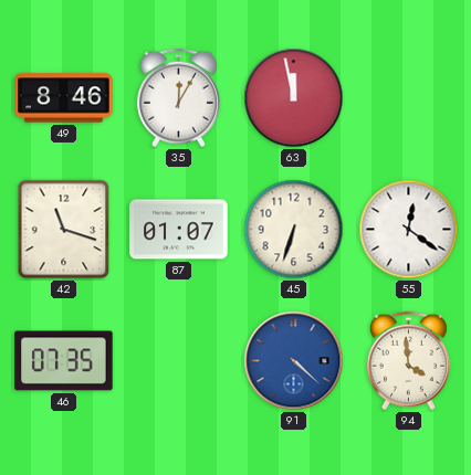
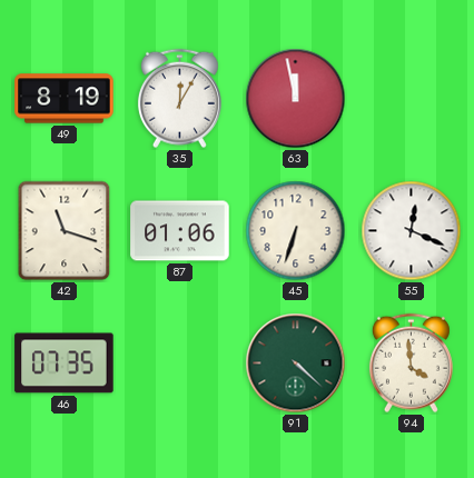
49: 8:46 -> 8:19 (65, 99)
87: 01:07 -> 01:06 (180, 231)
55: 12:21 -> 12:19 (412, 231)
91 dial: blue -> green (296, 364)
